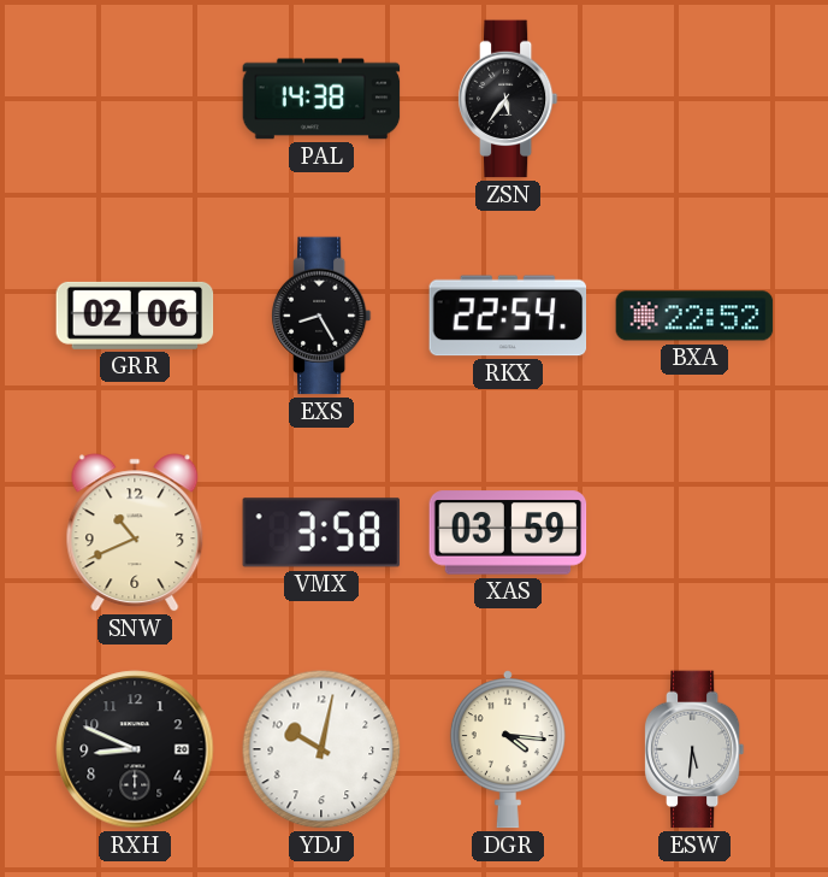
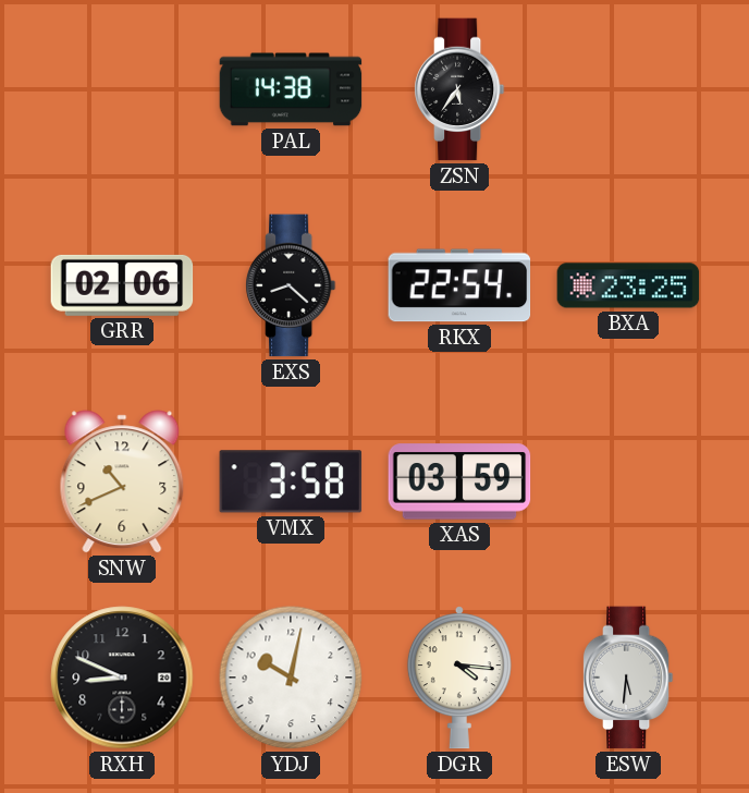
EXS: 8:25 -> 8:22 (291, 285)
BXA: 22:52 -> 23:25 (628, 285)
